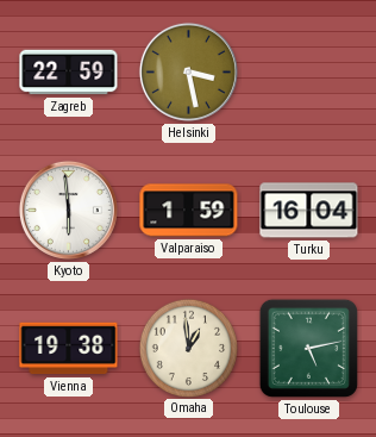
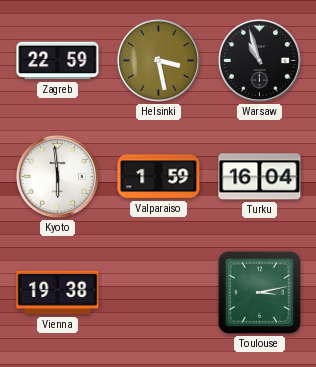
Warsaw: none -> 10:57 (259, 60)
Omaha: 12:59 -> none (188, 348)
Toulouse: 5:13 -> 3:13 (259, 292)
